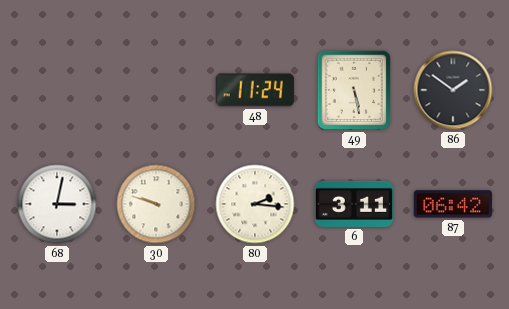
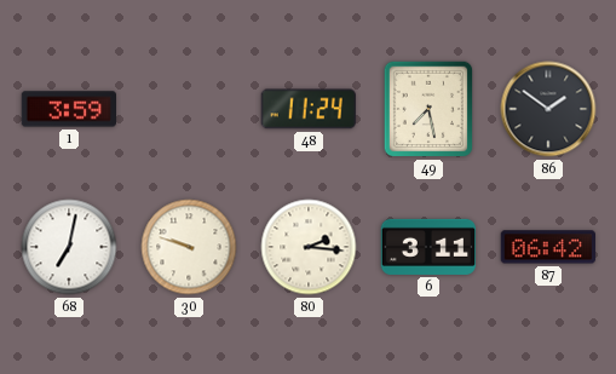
1: none -> 3:59 (69, 109)
49: 5:28 -> 7:28 (428, 109)
68: 3:02 -> 7:02 (69, 247)
